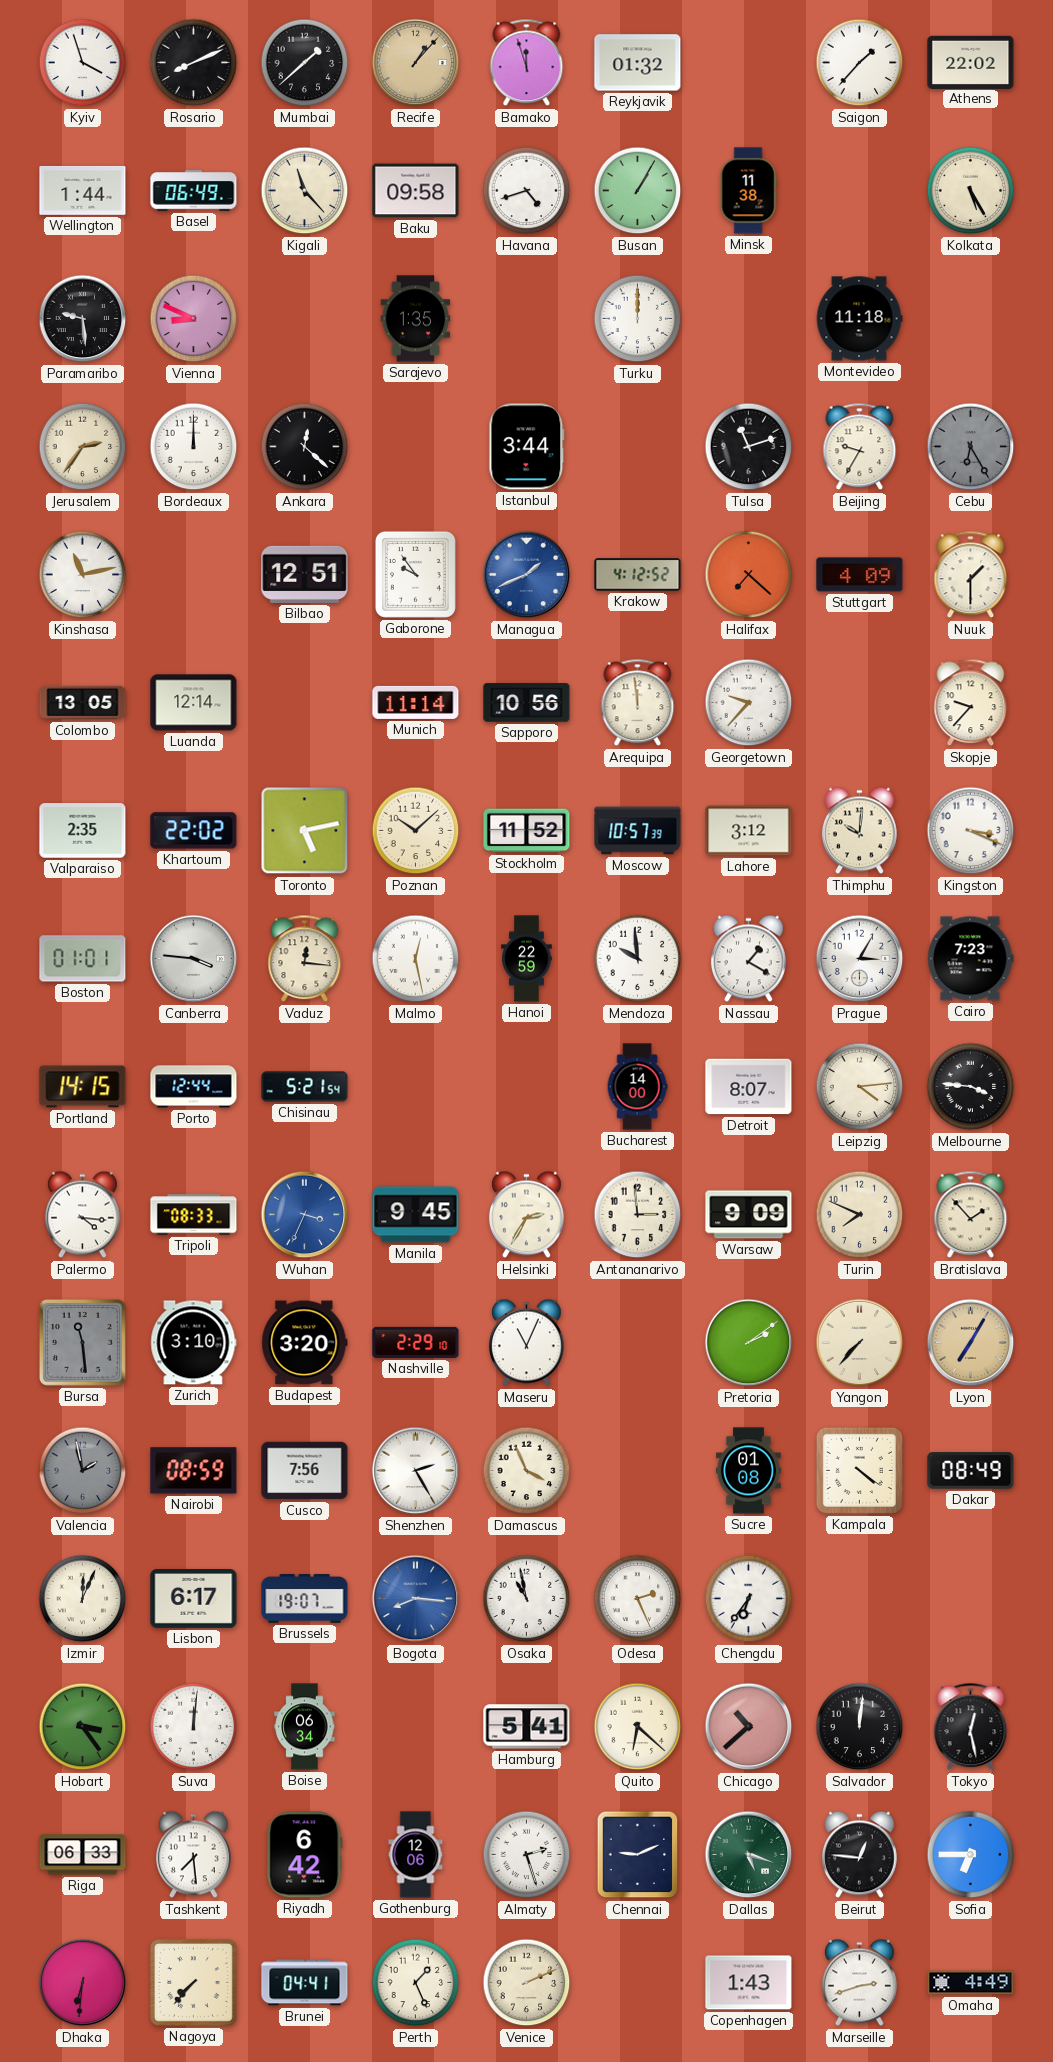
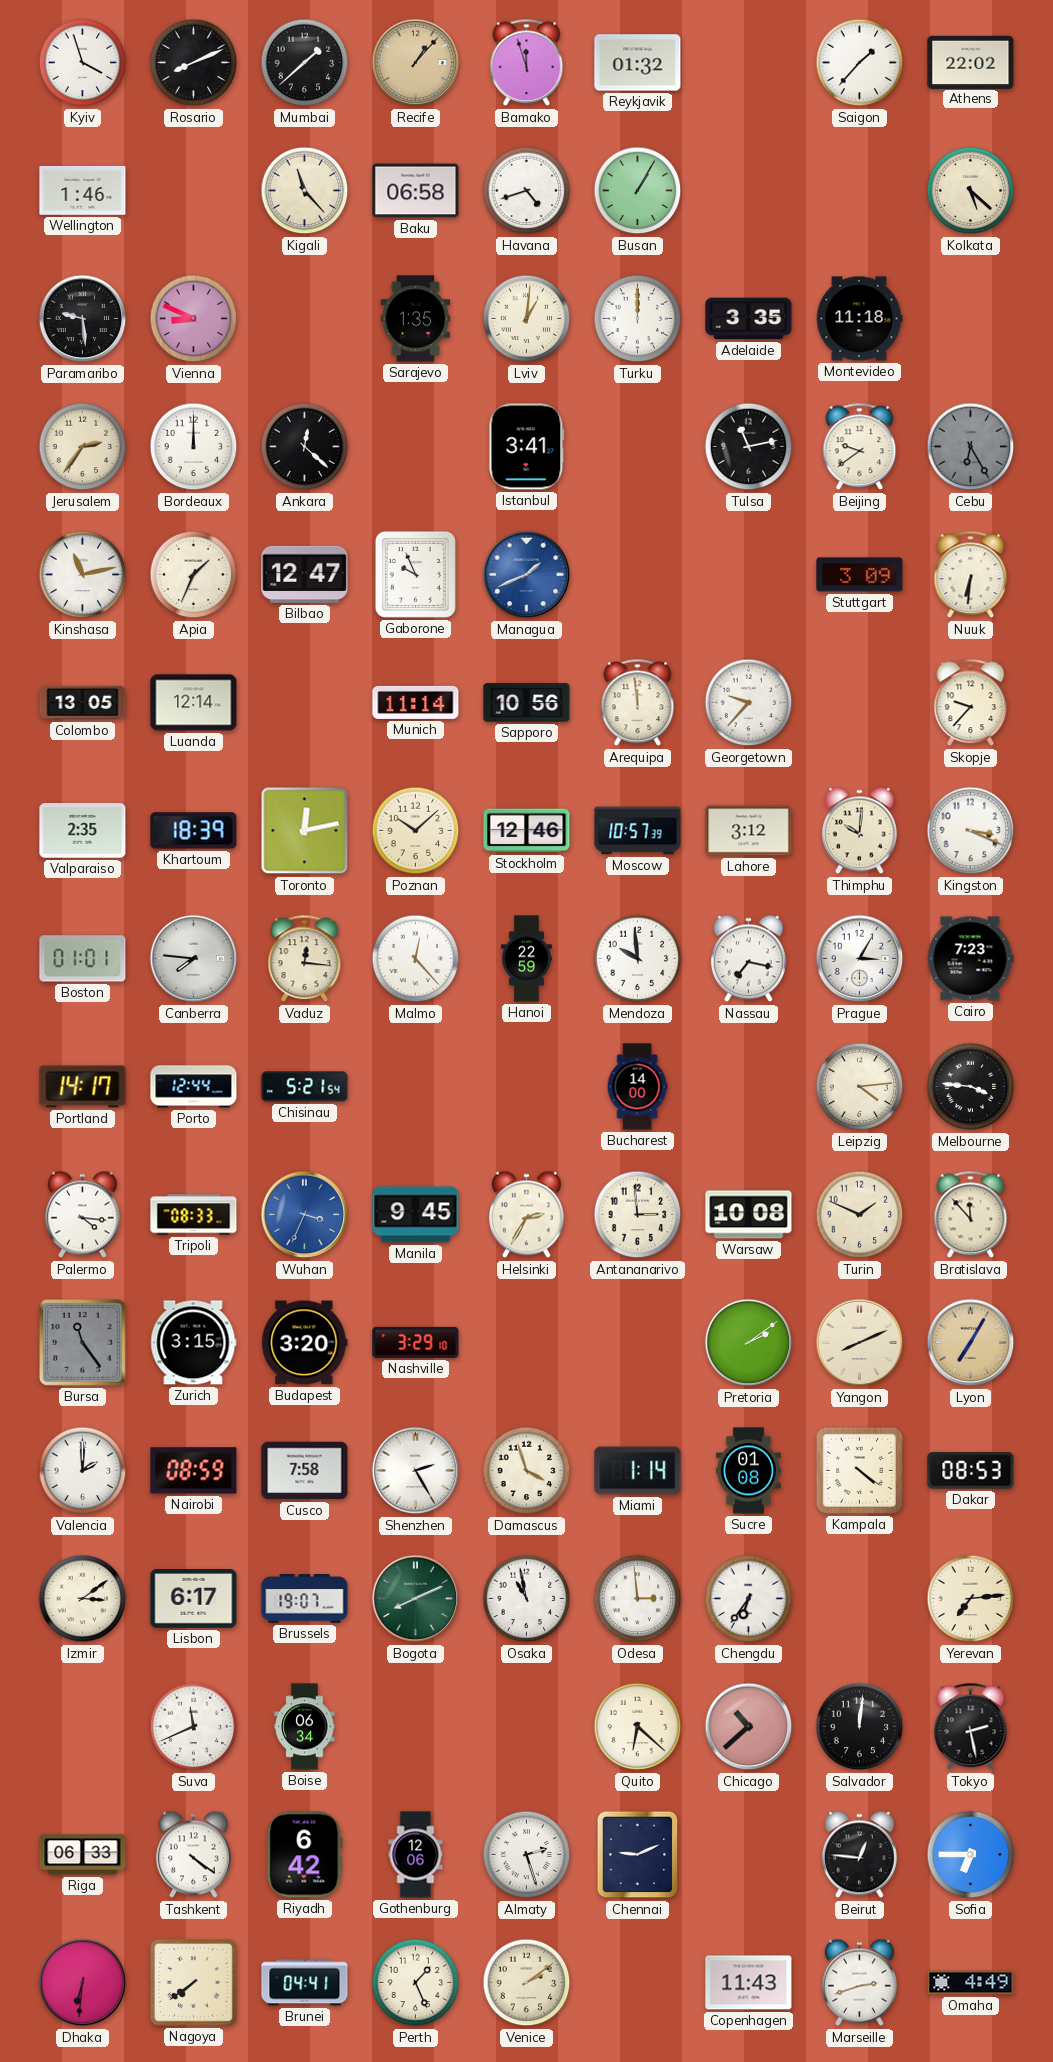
Wellington: 1:44 -> 1:46 (83, 191)
Basel: 06:49 -> none (194, 191)
Baku: 09:58 -> 06:58 (416, 191)
Minsk: 11:38 -> none (748, 191)
Kolkata: 5:25 -> 5:22 (971, 191)
Lviv: none -> 1:01 (527, 319)
Adelaide: none -> 3:35 (749, 319)
Istanbul: 3:44 -> 3:41 (527, 447)
Tulsa: 11:12 -> 11:13 (749, 447)
Beijing: 9:35 -> 9:39 (860, 447)
Apia: none -> 1:34 (194, 575)
Bilbao: 12:51 -> 12:47 (305, 574)
Gaborone: 9:54 -> 9:56 (415, 574)
Krakow: 4:12 -> none (638, 575)
Halifax: 7:22 -> none (749, 575)
Stuttgart: 4:09 -> 3:09 (860, 575)
Nuuk: 1:30 -> 6:31 (971, 575)
Khartoum: 22:02 -> 18:39 (194, 831)
Toronto: 5:13 -> 12:13 (305, 831)
Stockholm: 11:52 -> 12:46 (527, 831)
Canberra: 3:46 -> 7:46 (194, 959)
Malmo: 12:28 -> 12:23 (416, 959)
Nassau: 1:20 -> 7:17 (748, 959)
Portland: 14:15 -> 14:17 (83, 1087)
Detroit: 8:07 -> none (749, 1087)
Warsaw: 9:09 -> 10:08 (749, 1215)
Turin: 7:49 -> 1:49 (860, 1215)
Bratislava: 1:53 -> 11:53 (971, 1215)
Bursa: 11:29 -> 11:24 (82, 1342)
Zurich: 3:10 -> 3:15 (194, 1343)
Nashville: 2:29 -> 3:29 (416, 1342)
Maseru: 11:04 -> none (526, 1343)
Yangon: 7:37 -> 8:11 (860, 1343)
Valencia: 1:58 -> 2:00 (83, 1471)
Valencia dial: grey -> white (83, 1471)
Cusco: 7:56 -> 7:58 (305, 1471)
Damascus: 3:56 -> 3:57 (527, 1471)
Miami: none -> 1:14 (638, 1471)
Dakar: 08:49 -> 08:53 (971, 1471)
Izmir: 12:04 -> 3:09 (83, 1599)
Bogota: 8:16 -> 8:11 (416, 1599)
Bogota dial: blue -> green (416, 1599)
Odesa: 2:26 -> 2:59 (638, 1599)
Yerevan: none -> 7:14 (971, 1599)
Hobart: 3:24 -> none (83, 1727)
Suva: 12:01 -> 11:41 (194, 1727)
Hamburg: 5:41 -> none (527, 1727)
Tokyo: 12:28 -> 2:28 (971, 1727)
Tashkent: 7:29 -> 4:21 (193, 1855)
Dallas: 5:18 -> none (749, 1855)
Nagoya: 7:37 -> 7:39 (193, 1982)
Venice: 2:11 -> 2:09 (527, 1983)
Copenhagen: 1:43 -> 11:43 (749, 1983)
